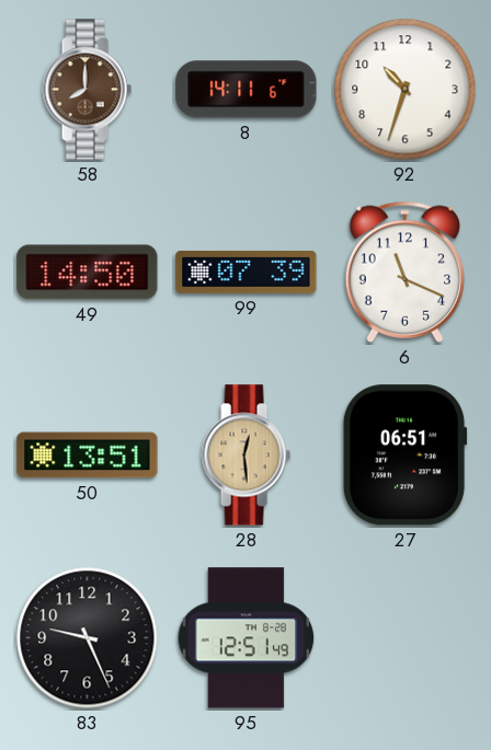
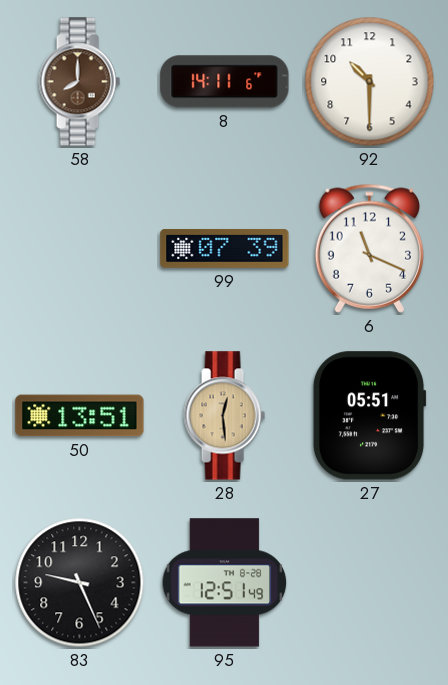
92: 10:33 -> 10:30 (370, 82)
49: 14:50 -> none (88, 273)
27: 06:51 -> 05:51 (369, 416)
